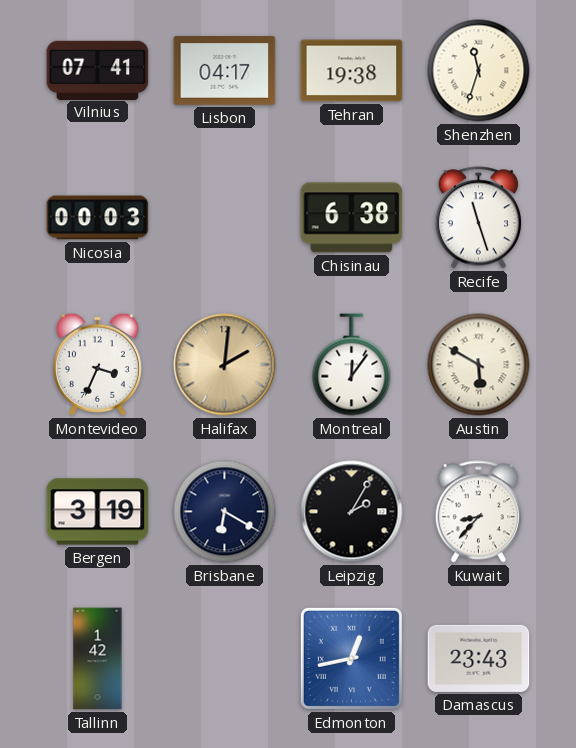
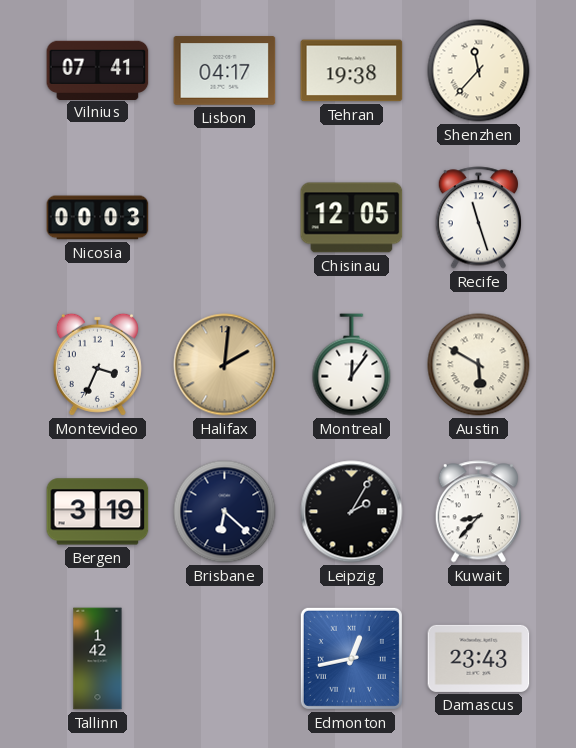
Shenzhen: 11:33 -> 11:37 (479, 71)
Chisinau: 6:38 -> 12:05 (352, 218)
Brisbane: 6:20 -> 6:22 (225, 512)
